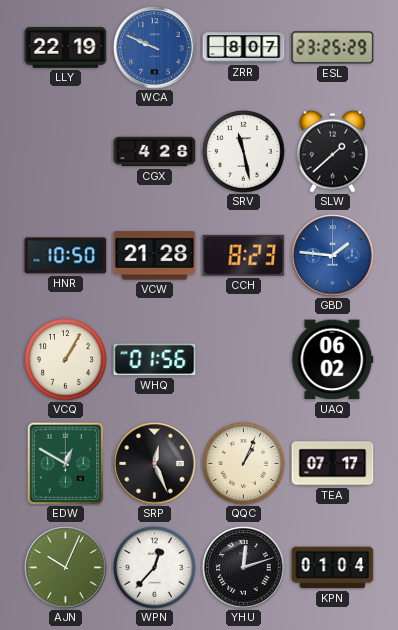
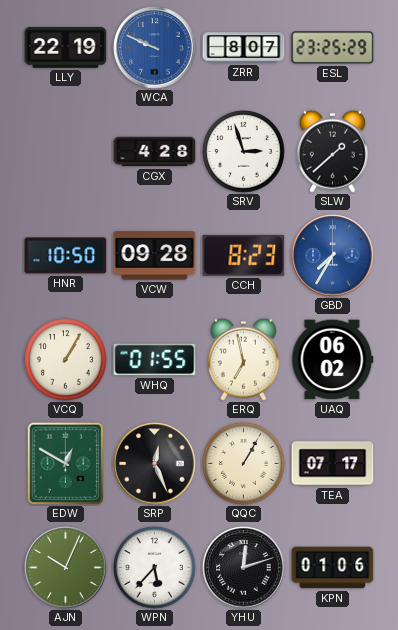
SRV: 11:28 -> 2:57 (244, 152)
VCW: 21:28 -> 09:28 (155, 256)
GBD: 1:46 -> 7:35 (333, 256)
WHQ: 01:56 -> 01:55 (155, 360)
ERQ: none -> 6:58 (243, 359)
QQC: 1:04 -> 1:05 (244, 464)
WPN: 12:37 -> 5:37 (155, 568)
KPN: 01:04 -> 01:06 (333, 568)
